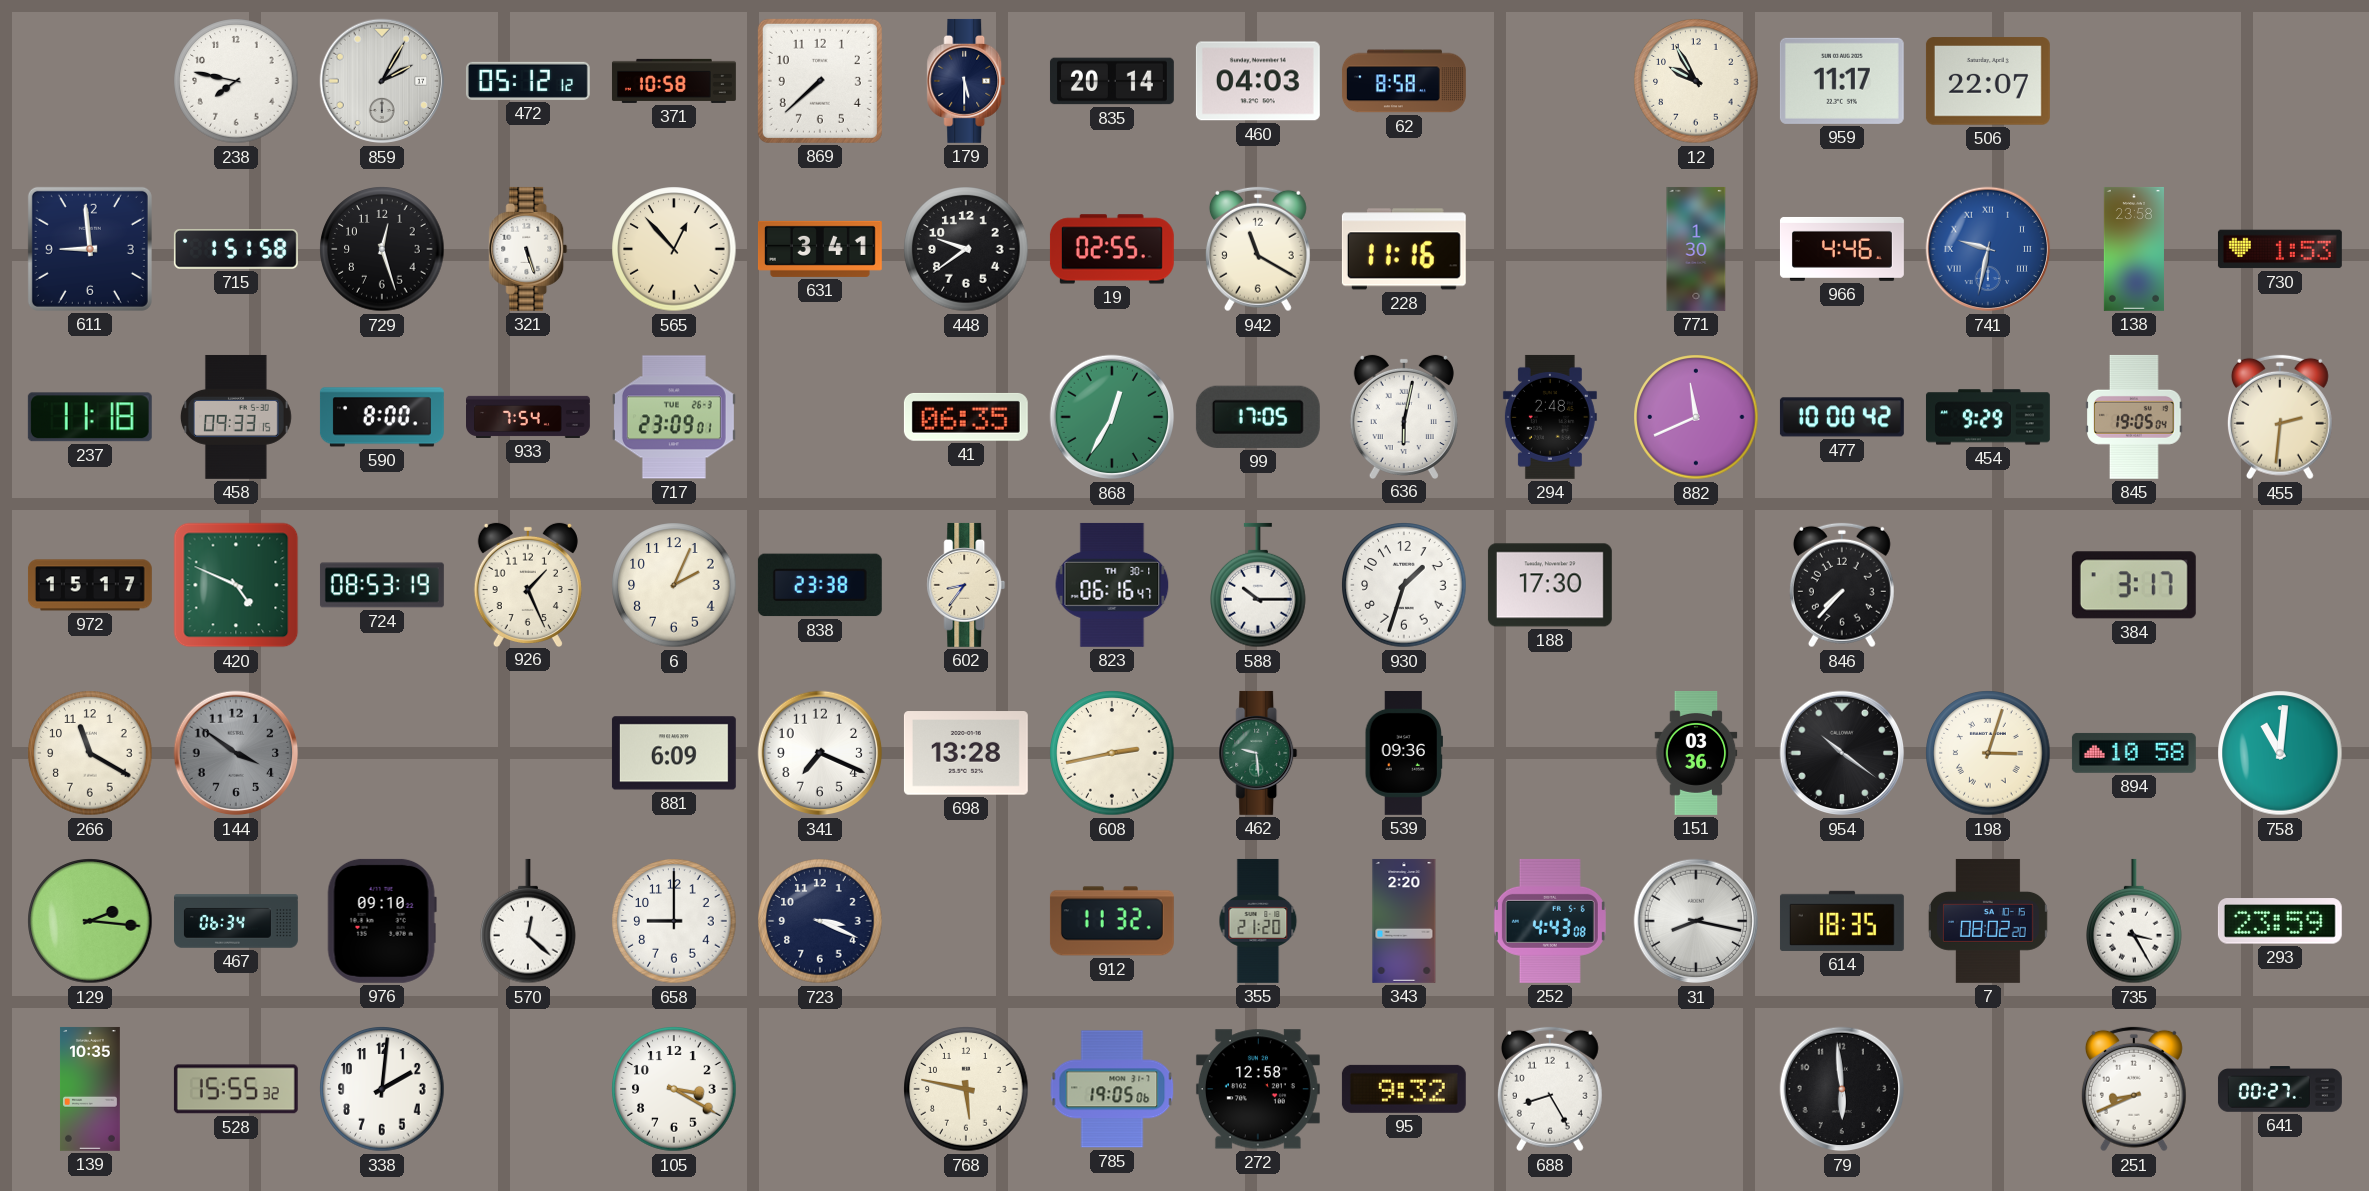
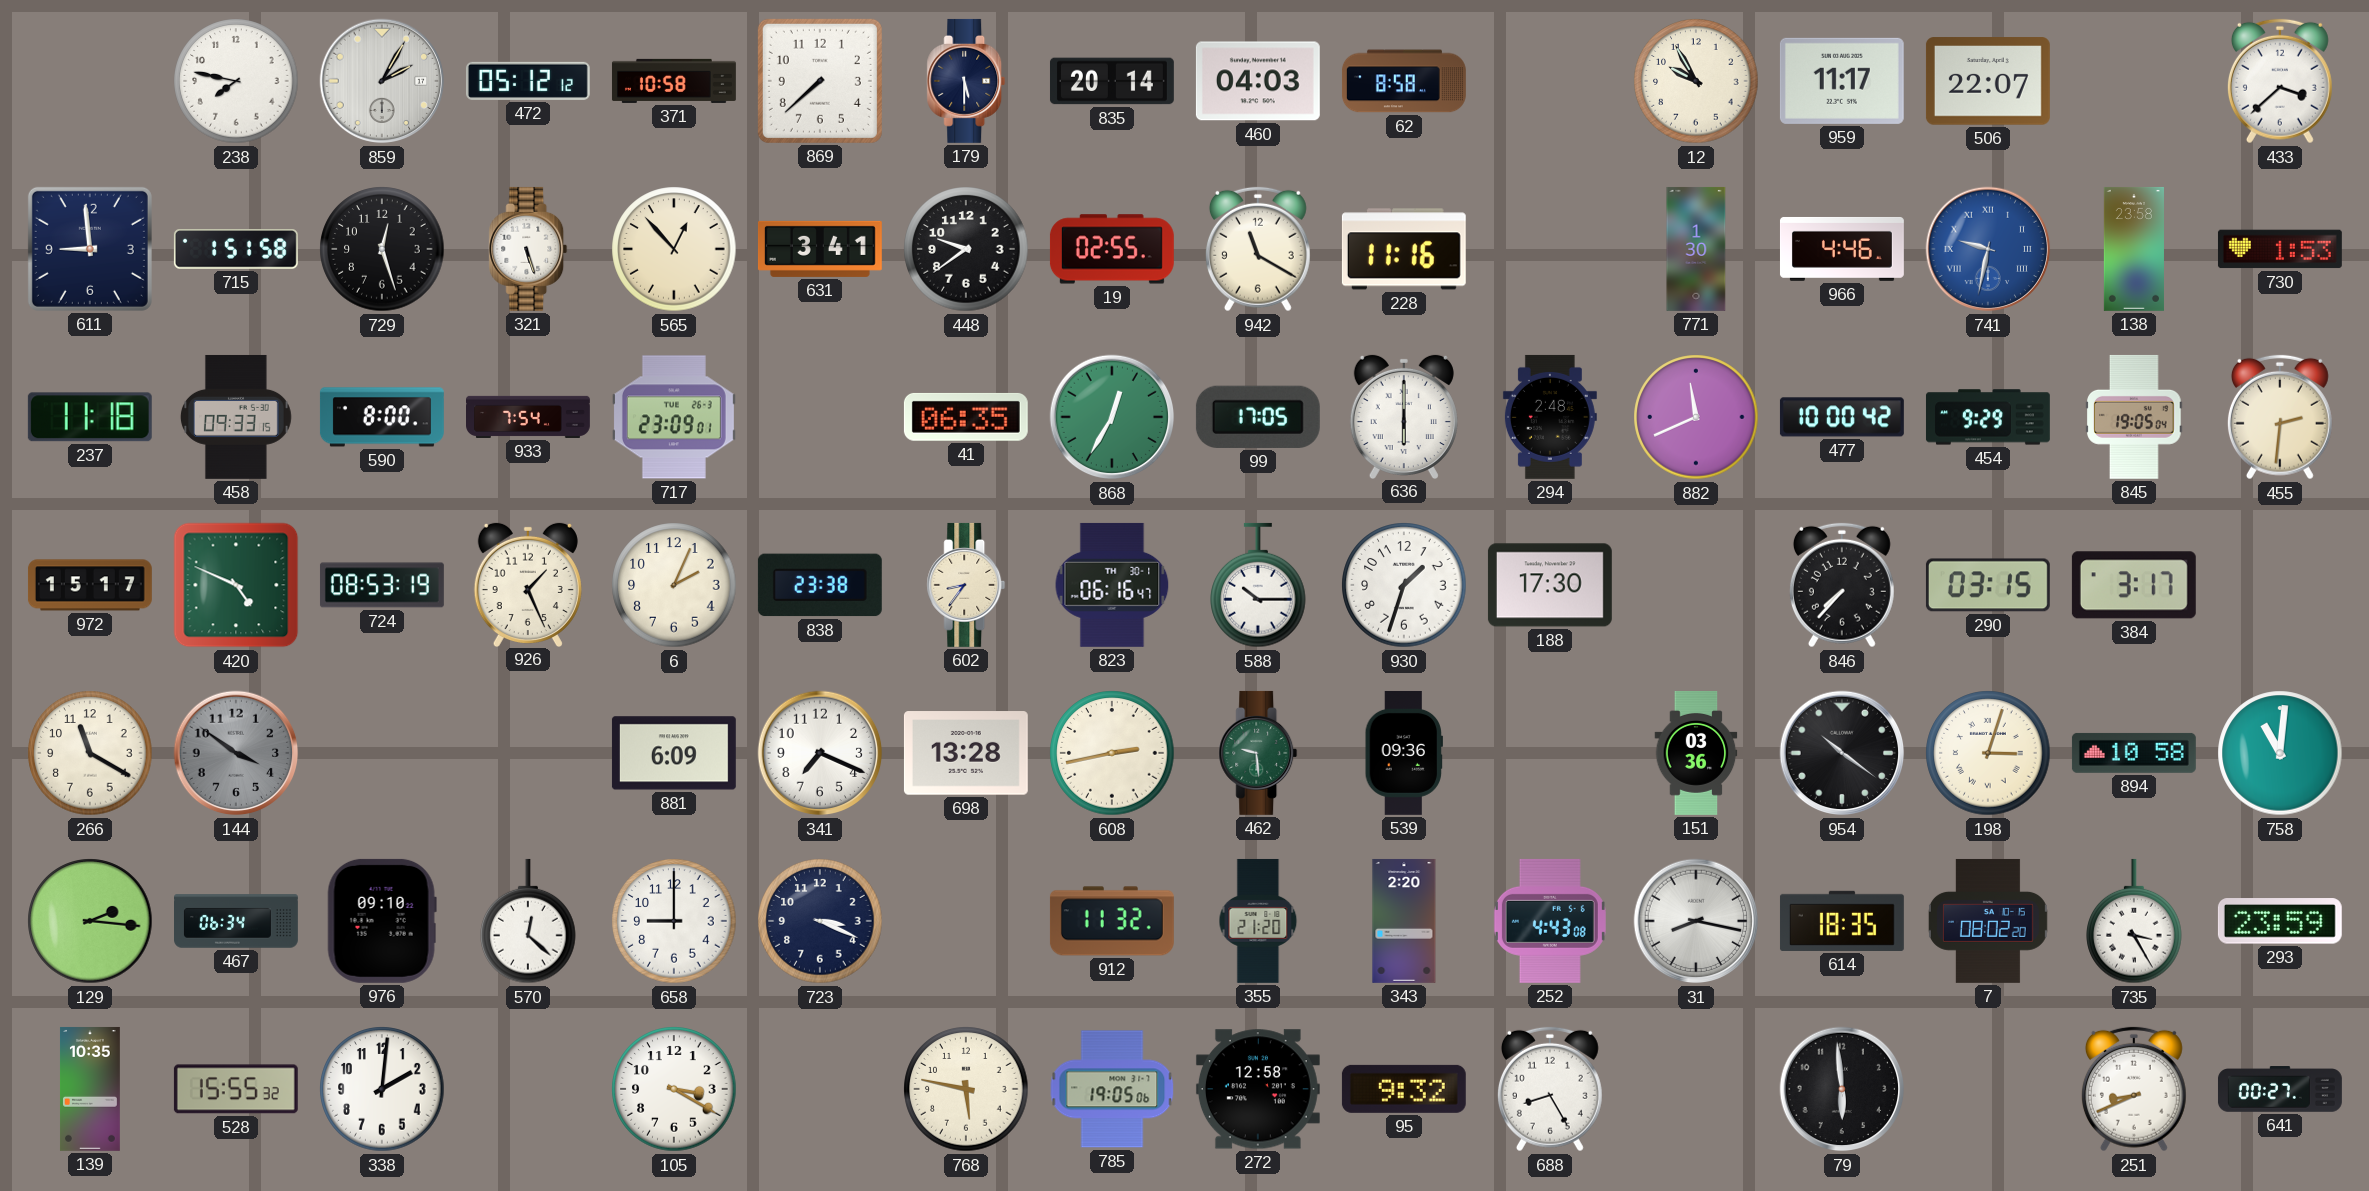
433: none -> 3:38 (2280, 81)
636: 6:02 -> 6:00 (1404, 416)
290: none -> 03:15 (1988, 585)
